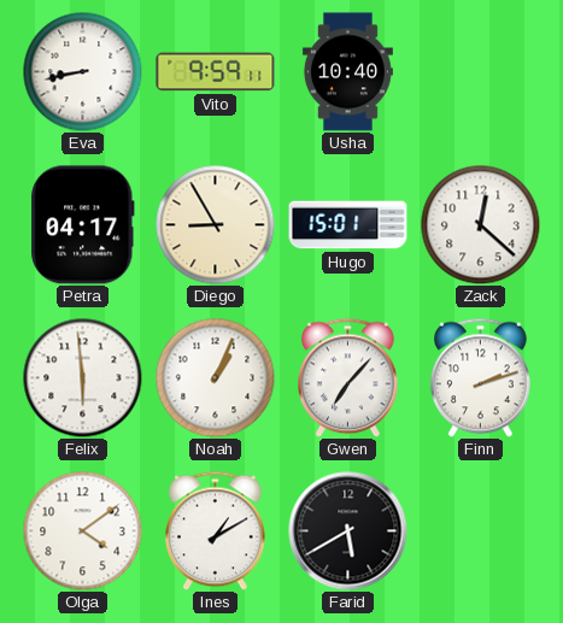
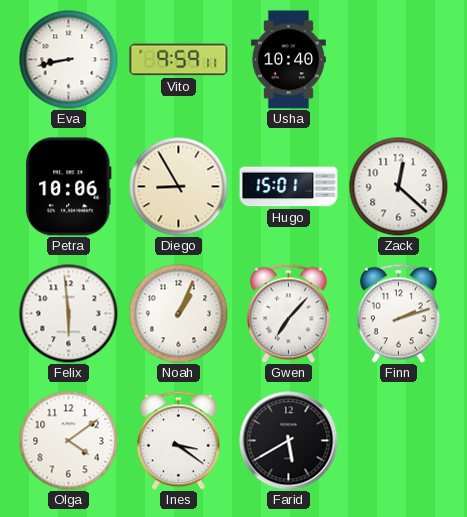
Petra: 04:17 -> 10:06 (69, 187)
Ines: 1:10 -> 3:21 (179, 440)
